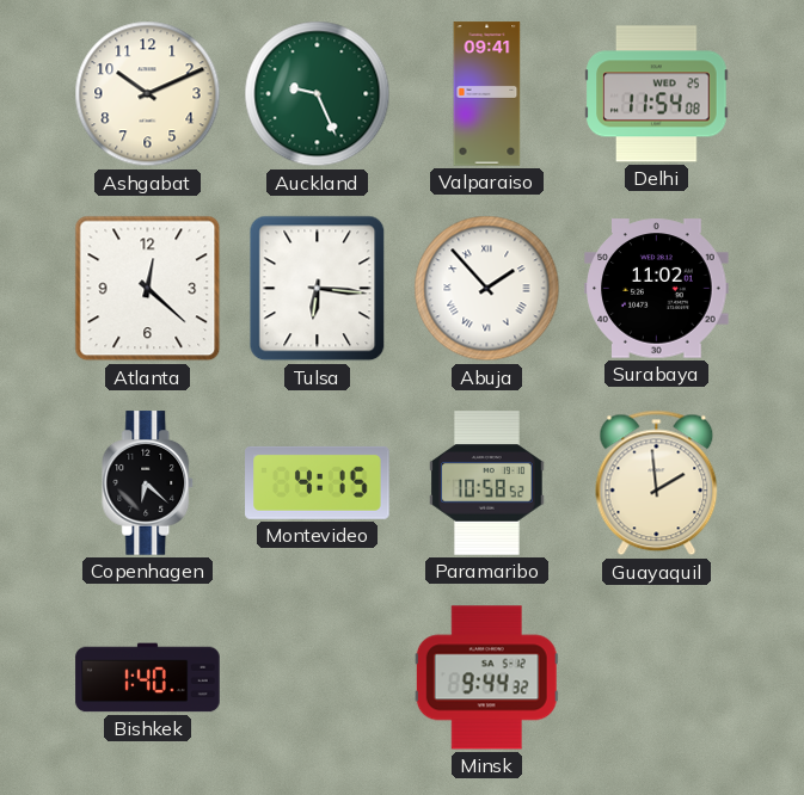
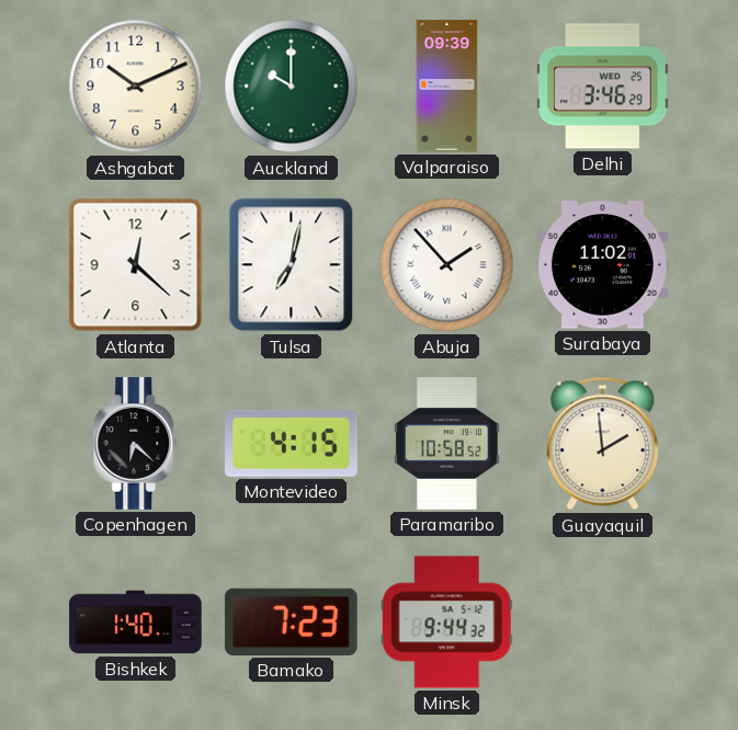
Auckland: 9:26 -> 10:00 (292, 87)
Valparaiso: 09:41 -> 09:39 (447, 87)
Delhi: 11:54 -> 3:46 (603, 87)
Tulsa: 6:16 -> 7:02 (292, 265)
Bamako: none -> 7:23 (292, 621)
